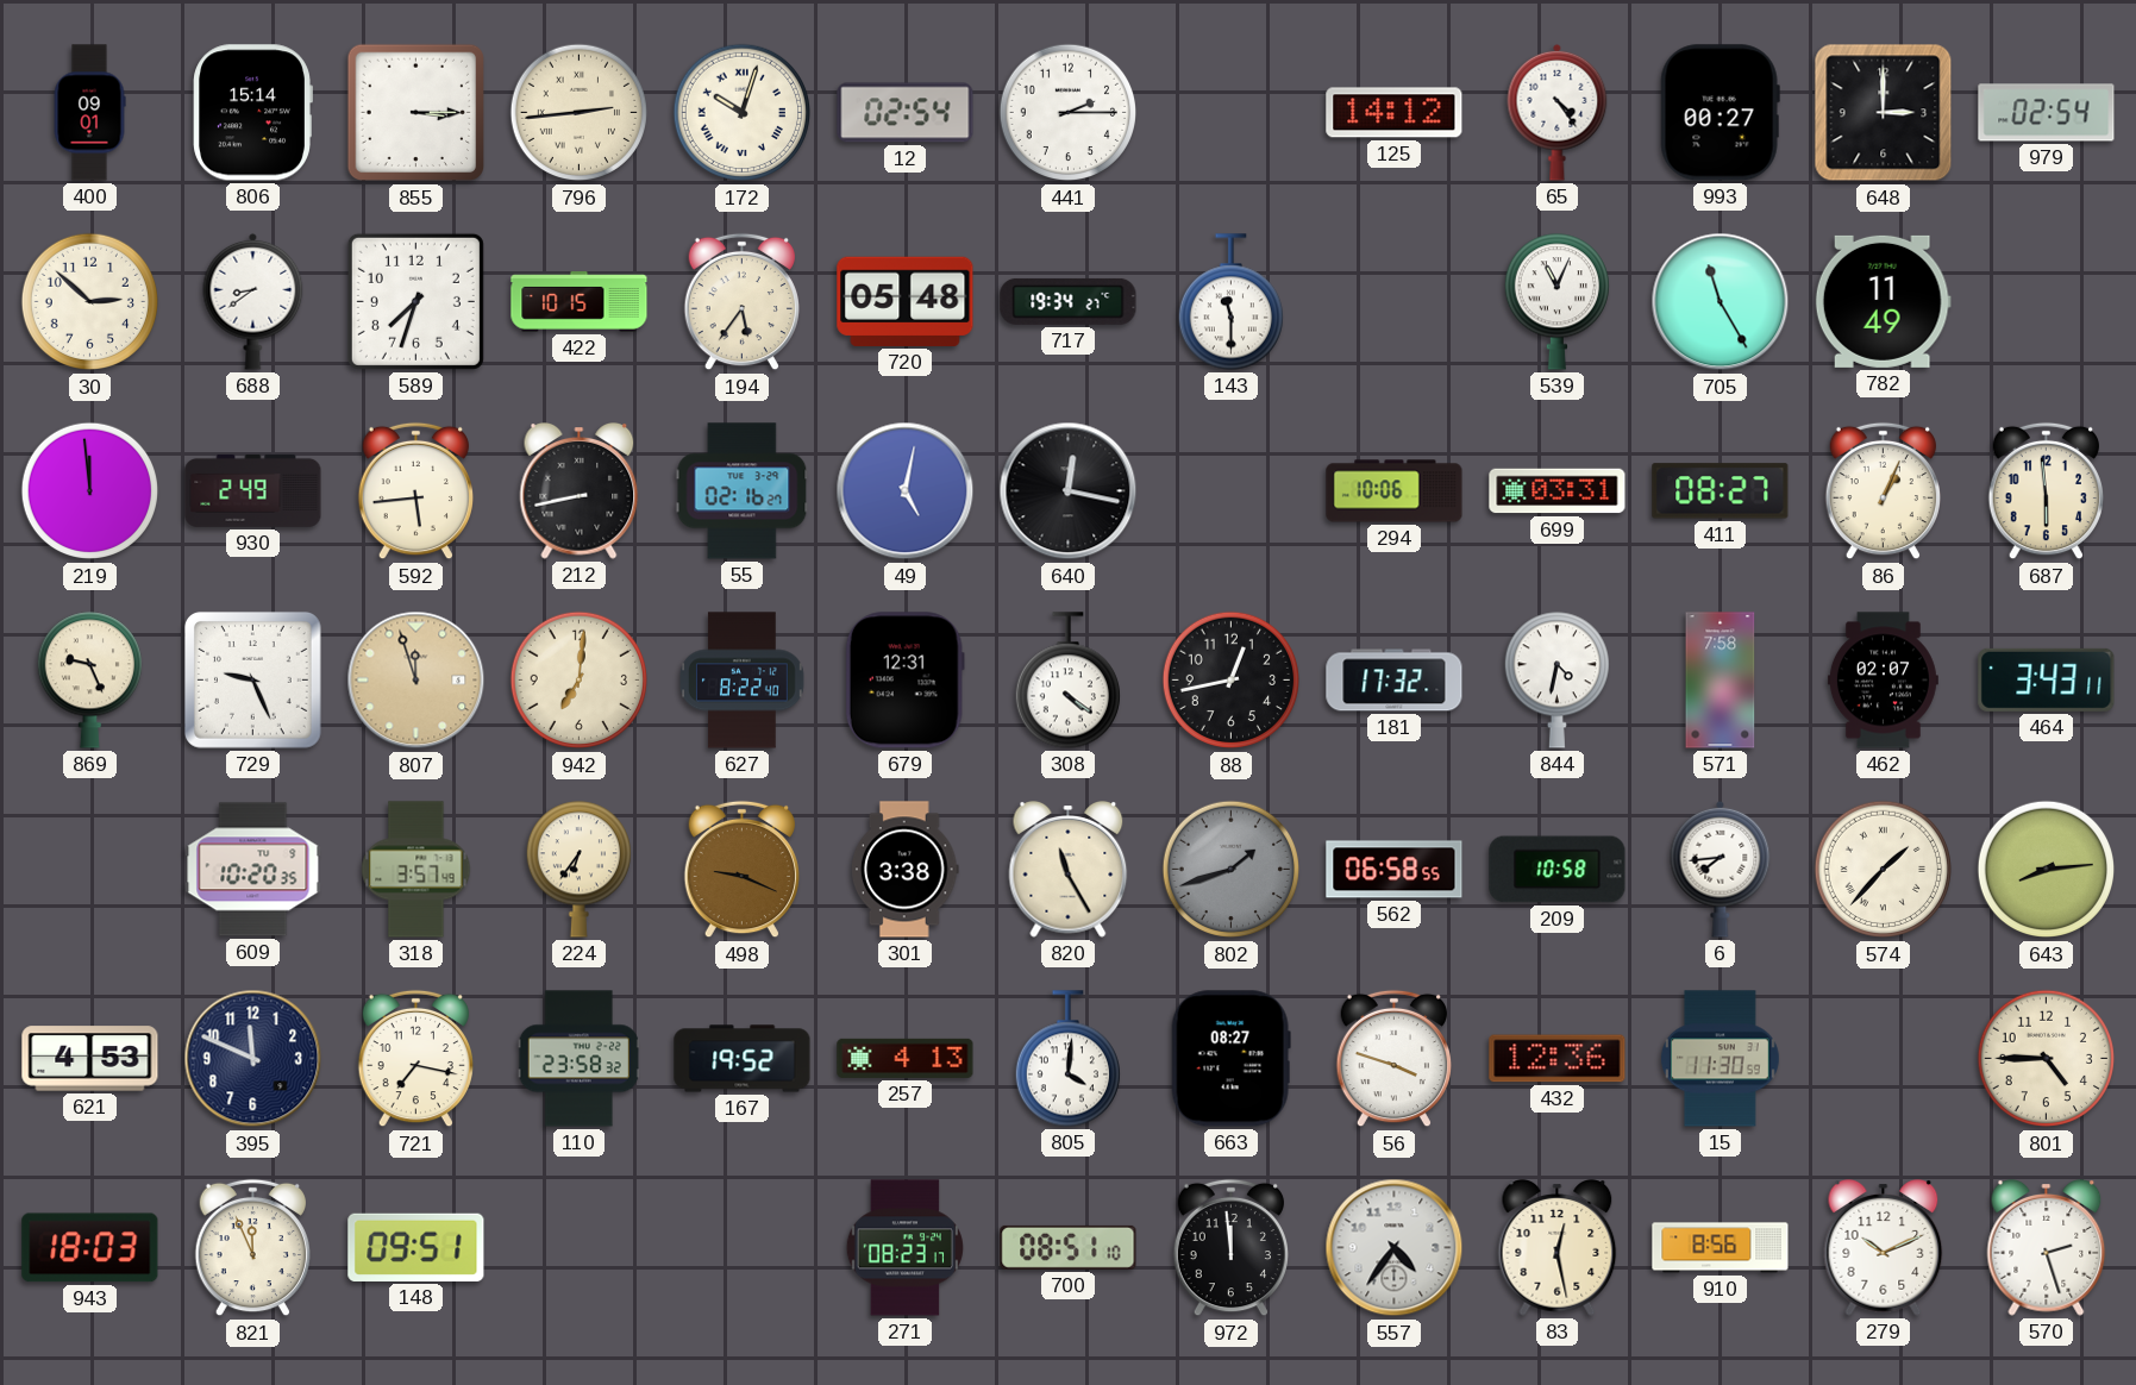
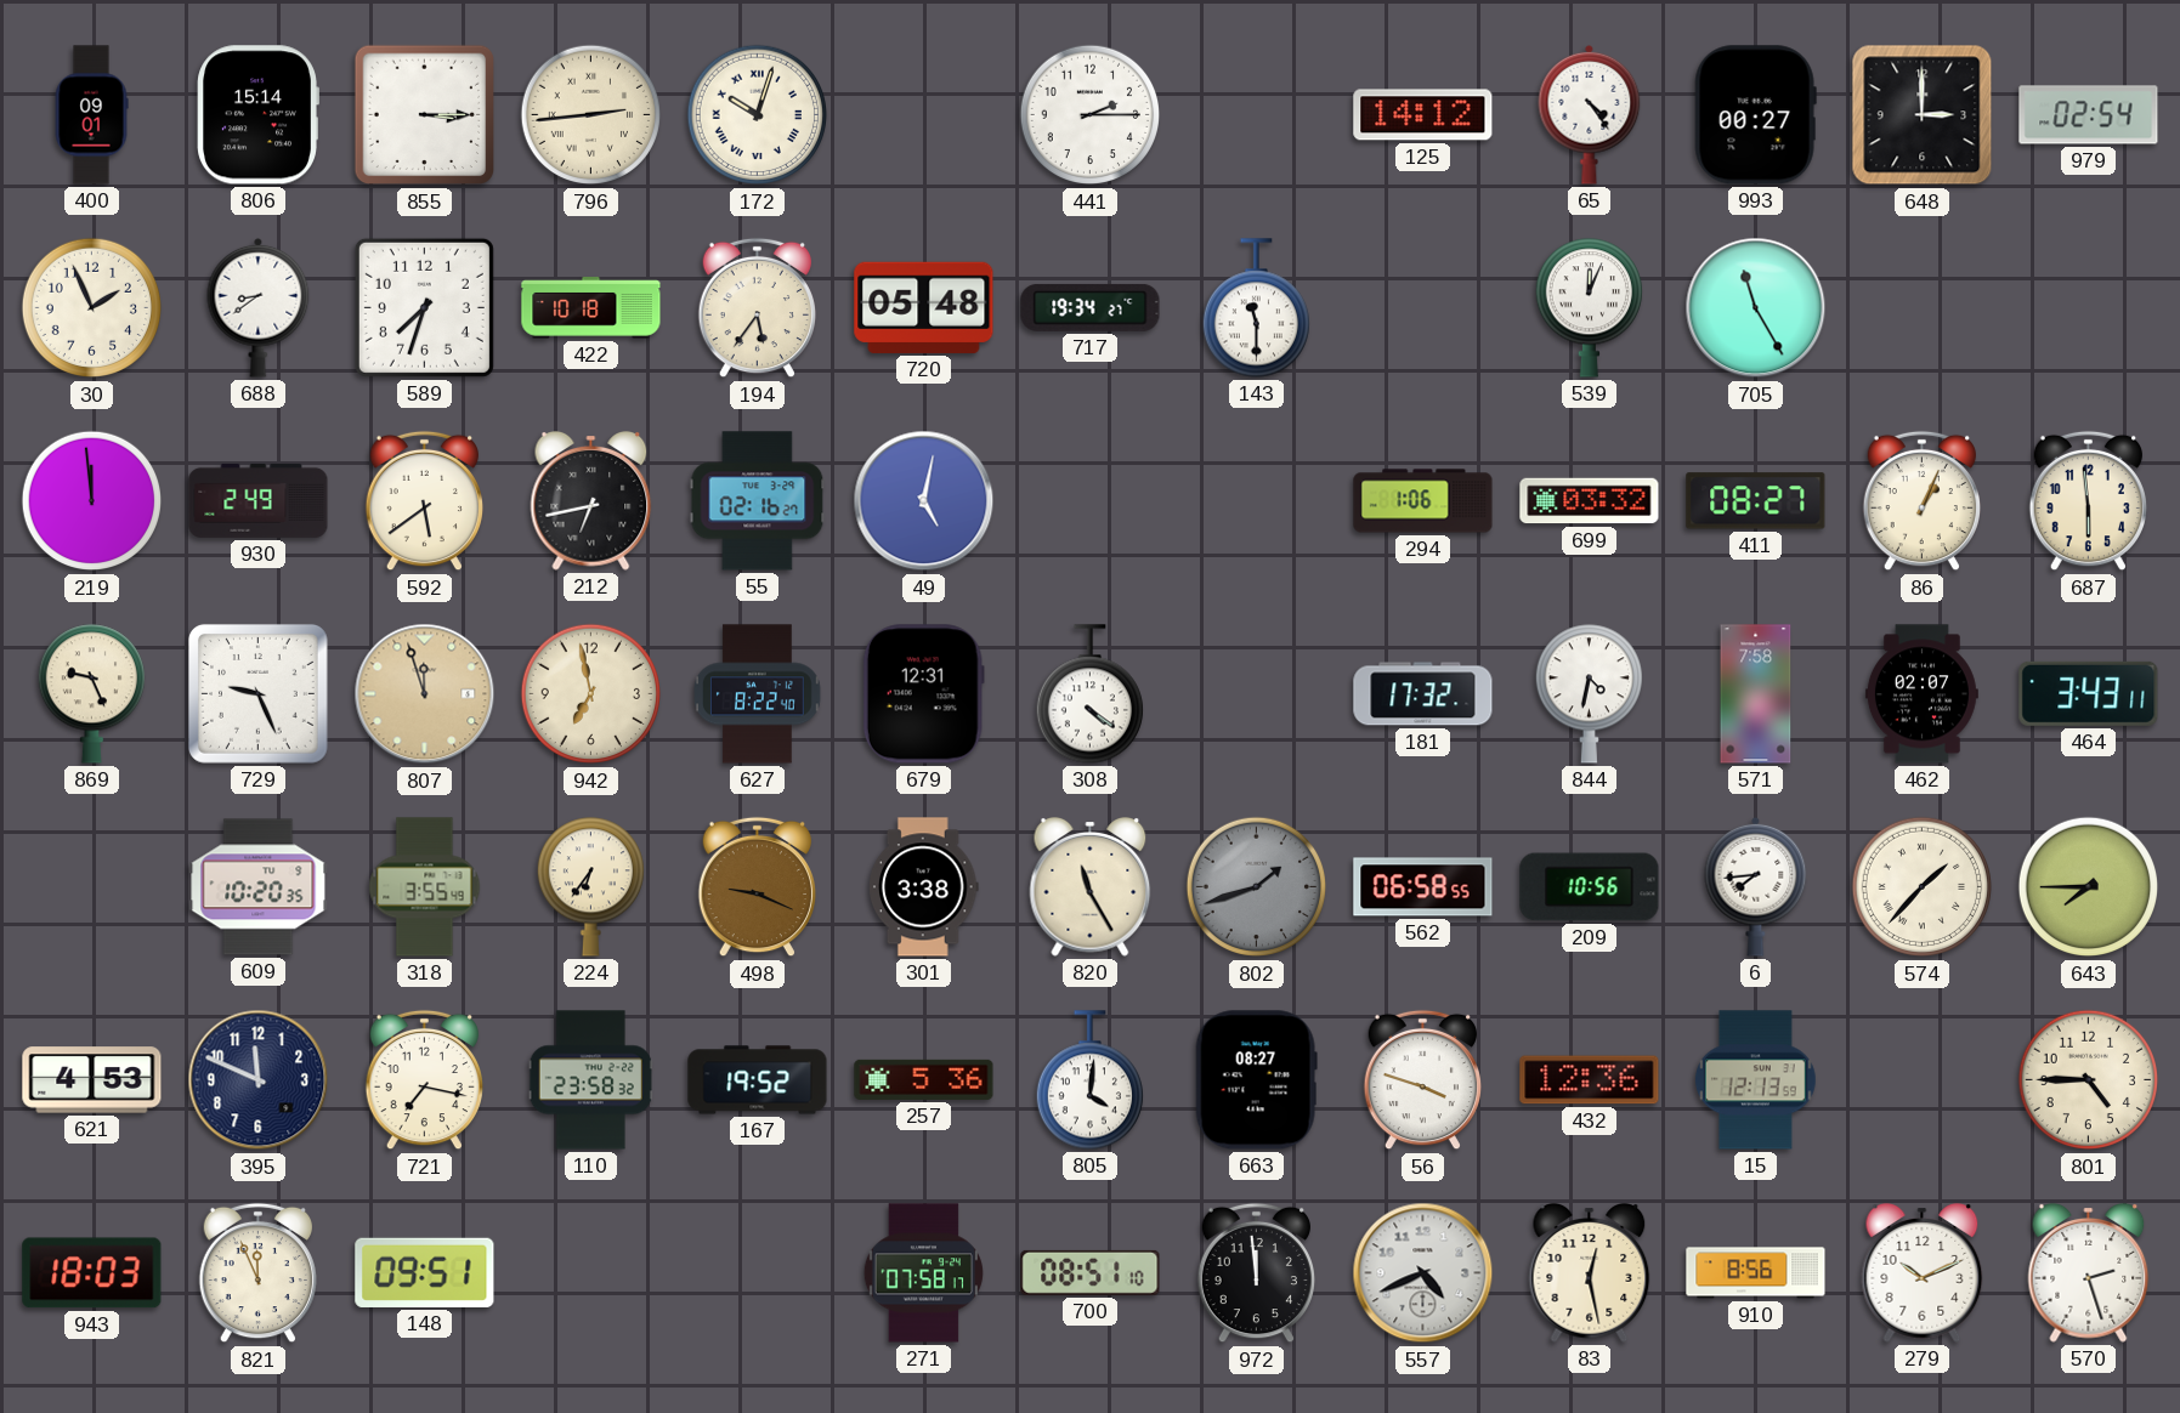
12: 02:54 -> none (906, 113)
30: 2:52 -> 1:56 (92, 308)
422: 10:15 -> 10:18 (591, 308)
539: 11:04 -> 12:04 (1589, 308)
782: 11:49 -> none (1883, 301)
592: 5:44 -> 5:39 (424, 501)
212: 8:43 -> 6:43 (591, 501)
640: 12:17 -> none (1069, 491)
294: 10:06 -> 1:06 (1423, 501)
699: 03:31 -> 03:32 (1590, 501)
942: 7:01 -> 6:58 (591, 694)
88: 12:43 -> none (1232, 681)
318: 3:57 -> 3:55 (425, 887)
209: 10:58 -> 10:56 (1590, 887)
643: 8:14 -> 7:45 (2089, 887)
257: 4:13 -> 5:36 (924, 1079)
15: 11:30 -> 12:13 (1755, 1080)
271: 08:23 -> 07:58 (923, 1273)
557: 4:36 -> 4:41 (1423, 1273)
